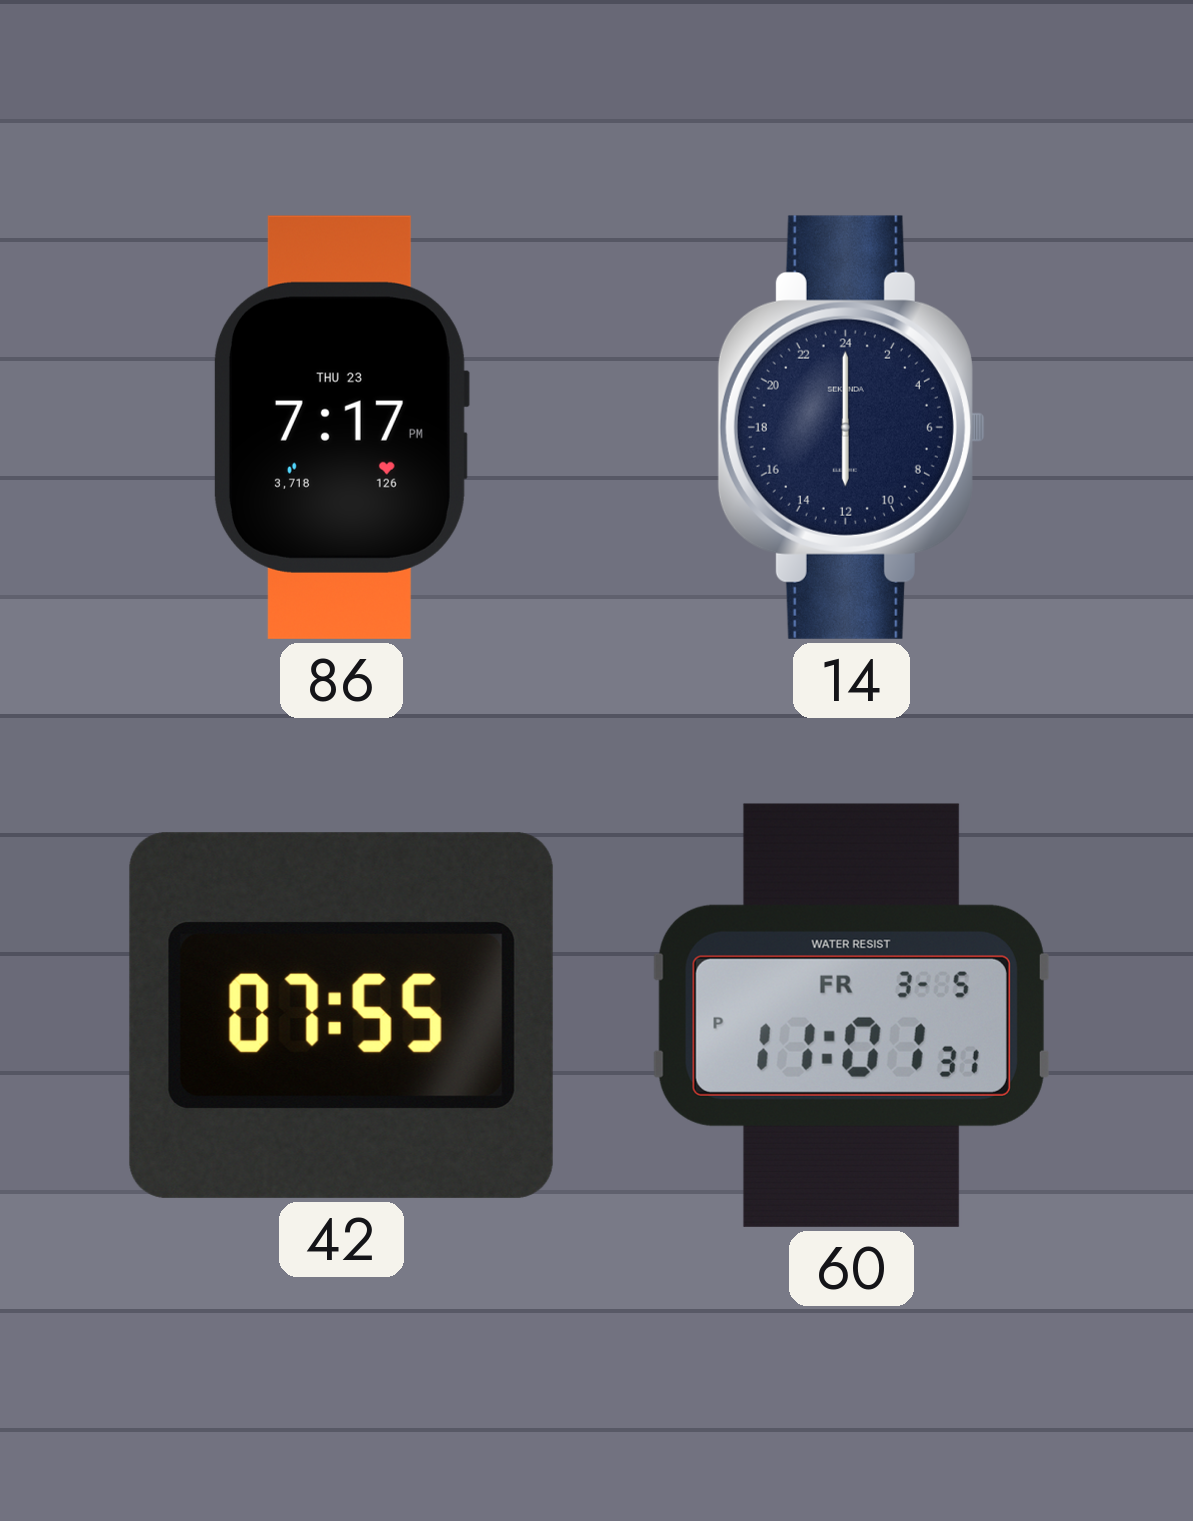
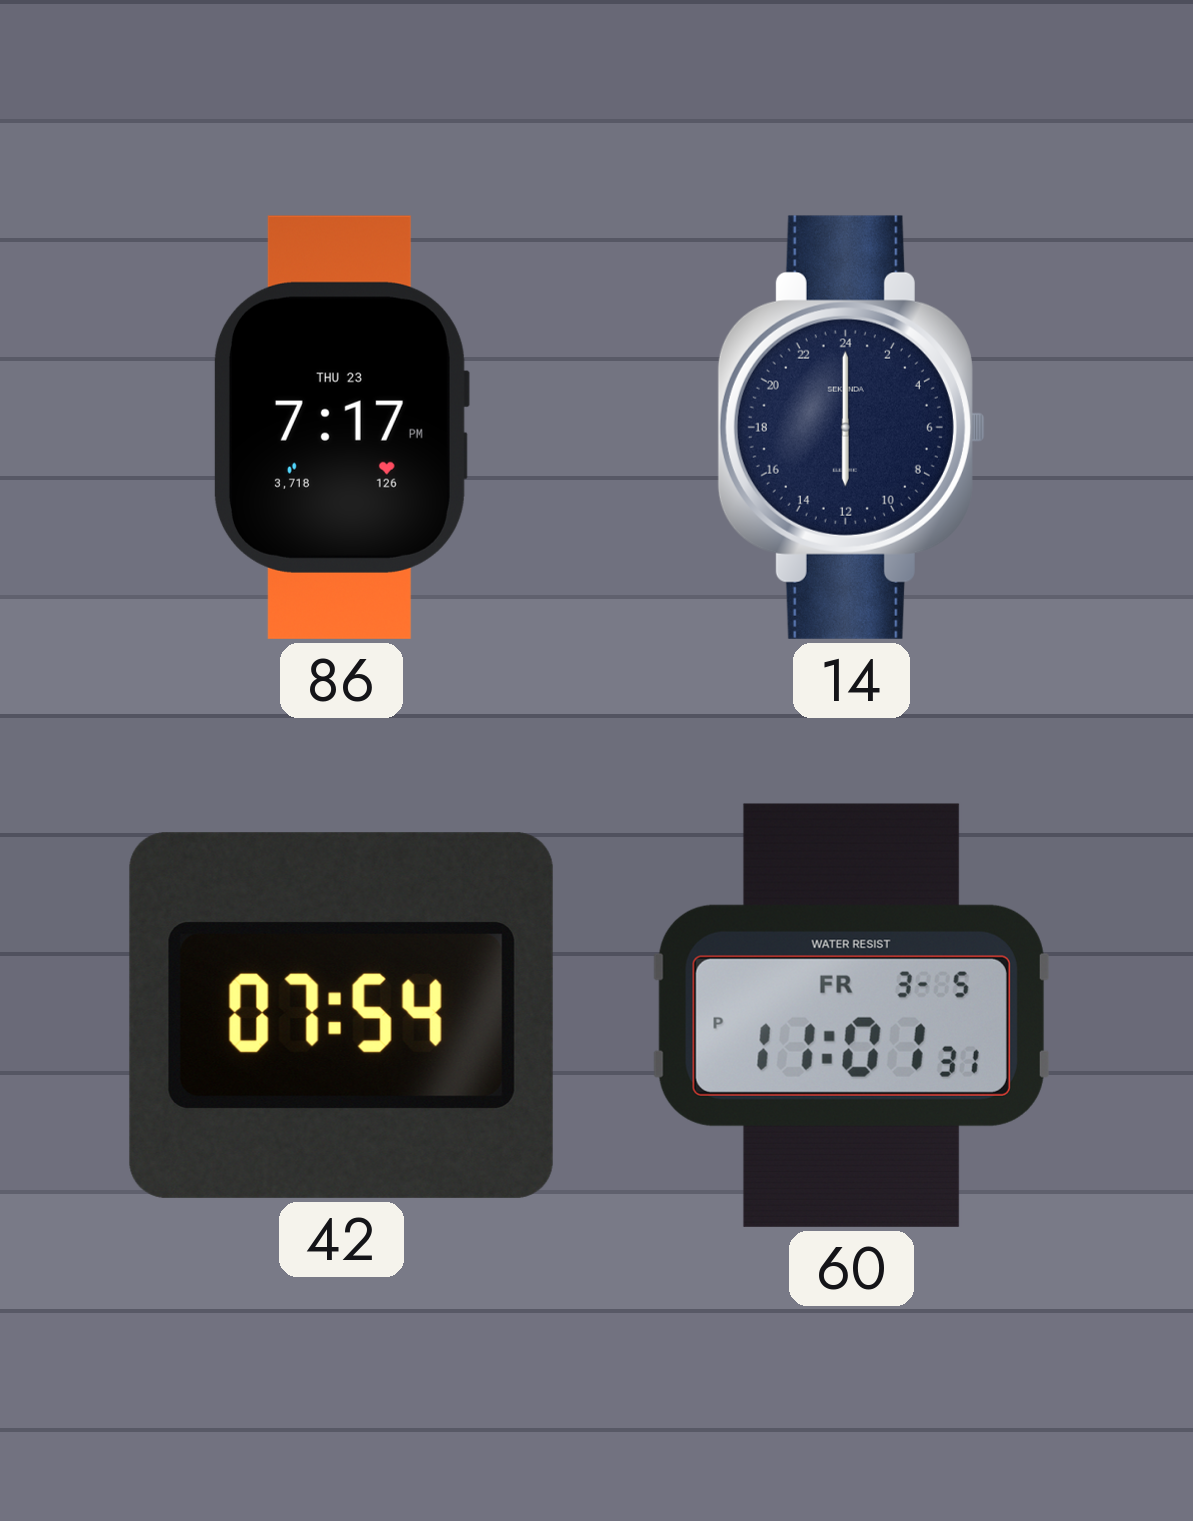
42: 07:55 -> 07:54 (341, 1015)
